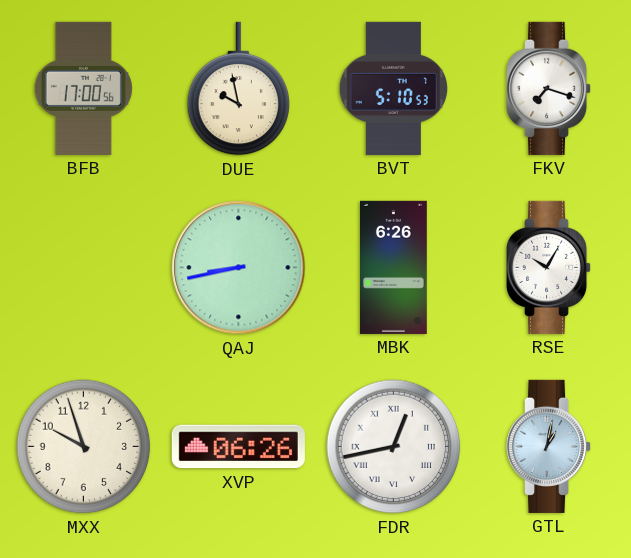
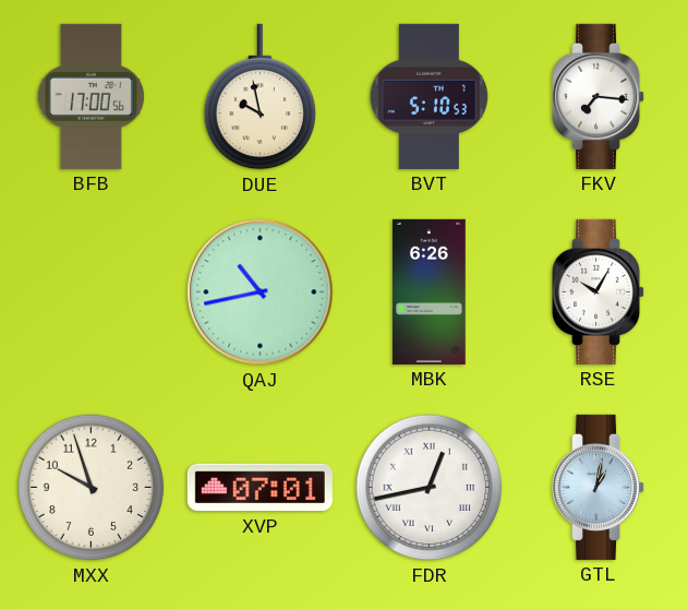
FKV: 7:18 -> 7:16 (600, 96)
QAJ: 8:43 -> 10:43 (261, 292)
XVP: 06:26 -> 07:01 (259, 488)
